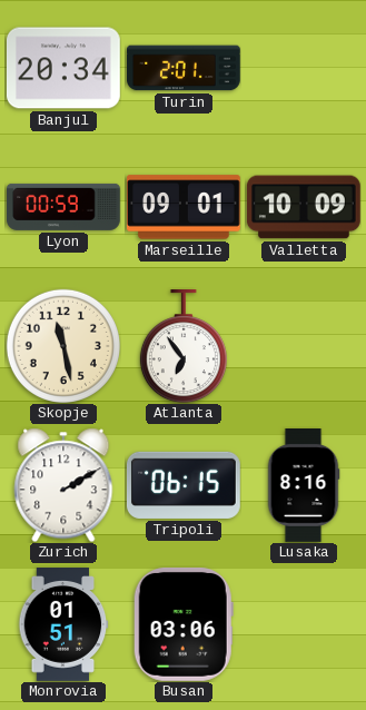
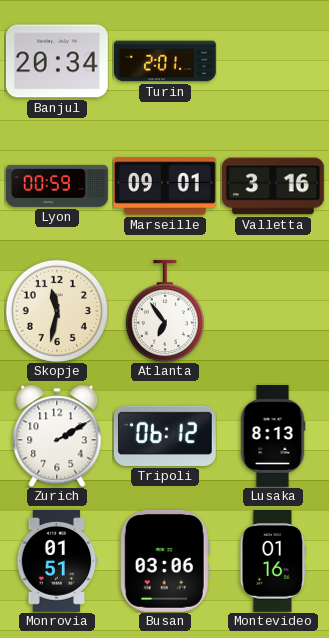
Valletta: 10:09 -> 3:16 (273, 186)
Skopje: 11:28 -> 11:32 (57, 311)
Tripoli: 06:15 -> 06:12 (165, 436)
Lusaka: 8:16 -> 8:13 (273, 437)
Montevideo: none -> 01:16 (273, 562)
